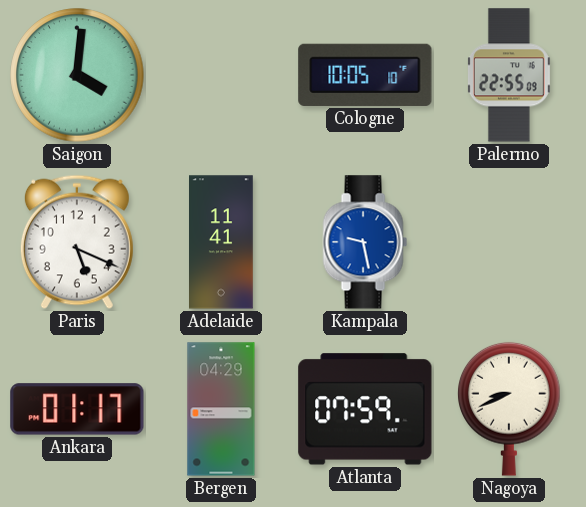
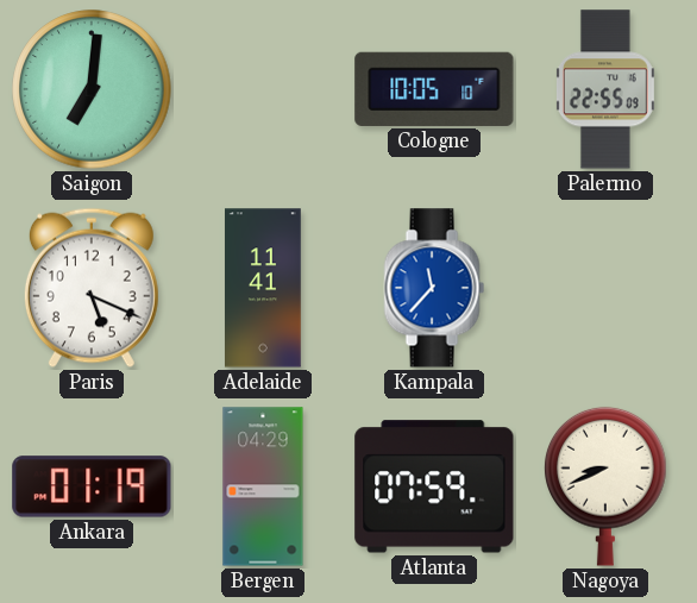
Saigon: 4:01 -> 7:01 (92, 89)
Kampala: 9:28 -> 11:37 (434, 288)
Ankara: 01:17 -> 01:19 (92, 486)
